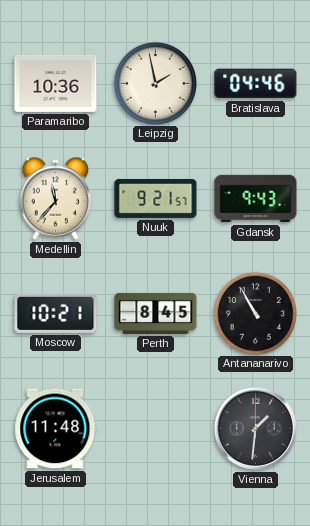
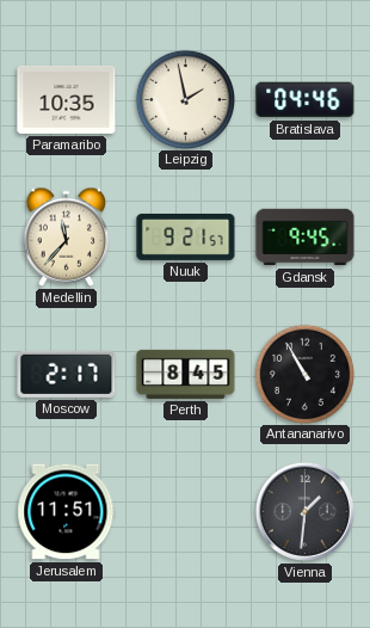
Paramaribo: 10:36 -> 10:35 (67, 99)
Gdansk: 9:43 -> 9:45 (306, 238)
Moscow: 10:21 -> 2:17 (67, 374)
Jerusalem: 11:48 -> 11:51 (67, 512)
